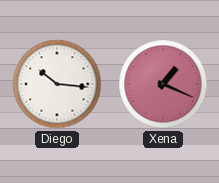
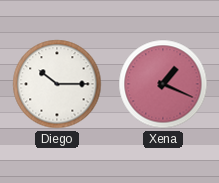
Diego: 10:16 -> 10:15 (57, 84)
